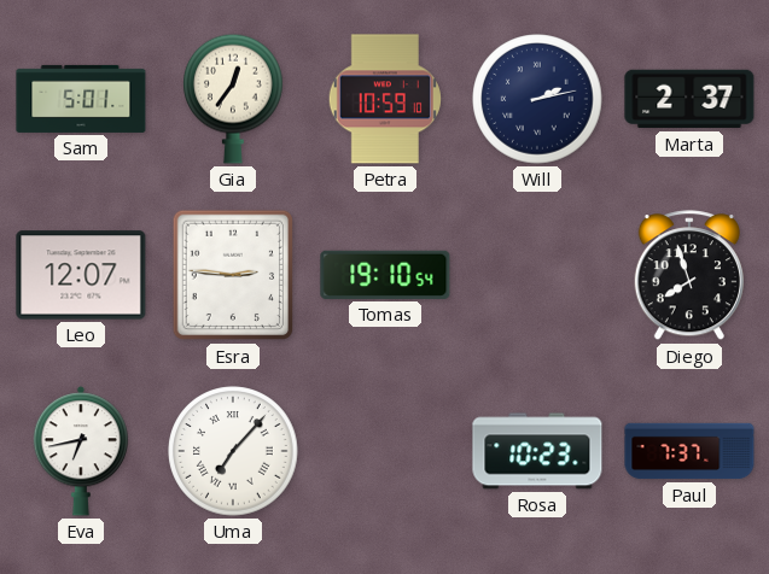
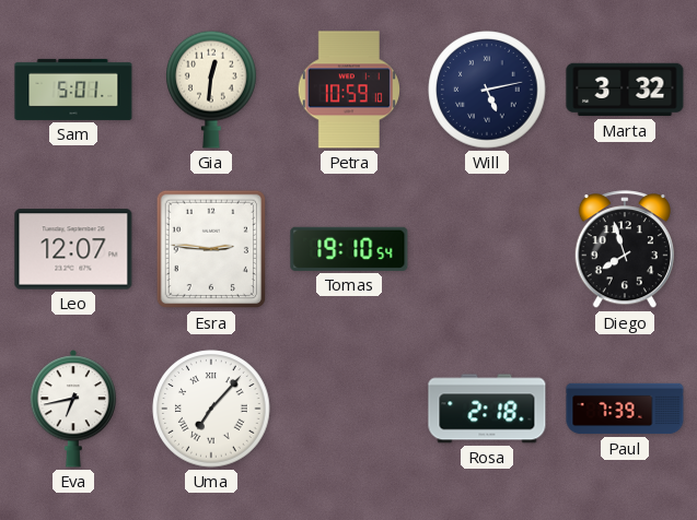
Gia: 12:36 -> 12:31 (212, 90)
Will: 2:13 -> 5:13 (487, 90)
Marta: 2:37 -> 3:32 (625, 90)
Rosa: 10:23 -> 2:18 (487, 409)
Paul: 7:37 -> 7:39 (625, 409)
